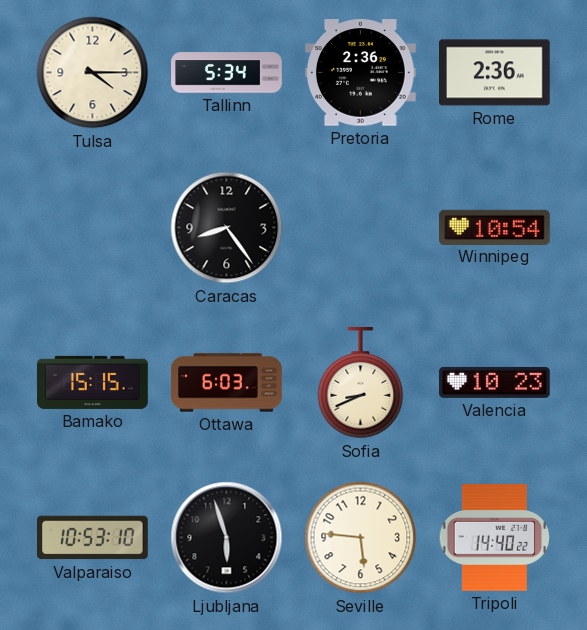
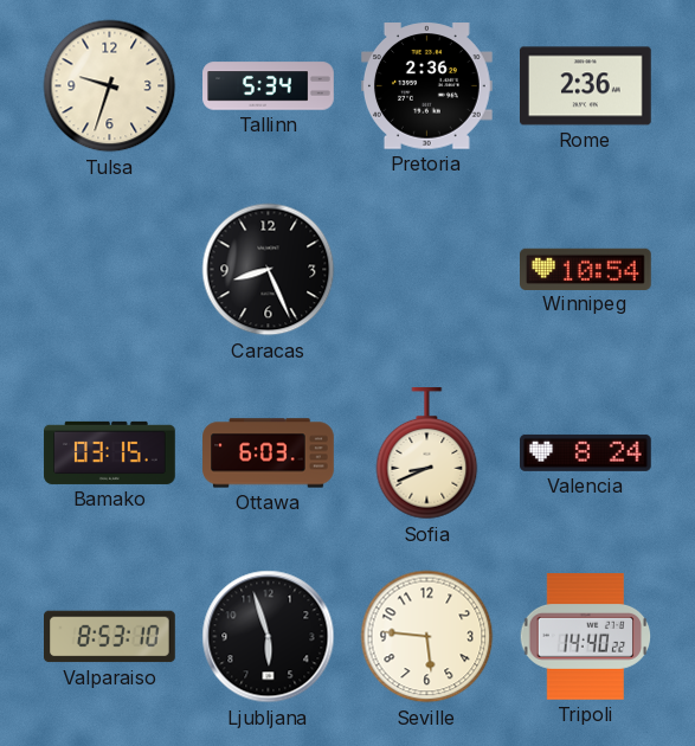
Tulsa: 4:15 -> 9:33 (110, 86)
Caracas: 8:24 -> 8:26 (269, 270)
Bamako: 15:15 -> 03:15 (110, 452)
Valencia: 10:23 -> 8:24 (586, 452)
Valparaiso: 10:53 -> 8:53 (110, 637)
